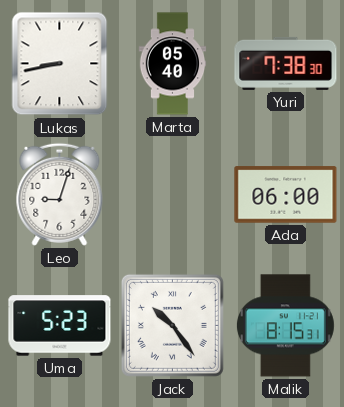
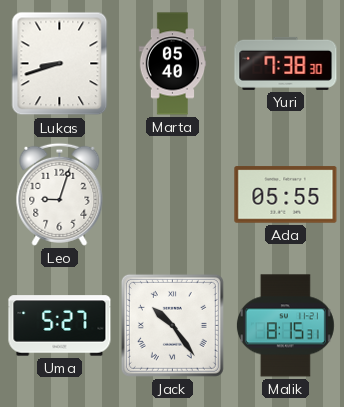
Lukas: 8:43 -> 8:42 (60, 64)
Ada: 06:00 -> 05:55 (286, 195)
Uma: 5:23 -> 5:27 (60, 326)
